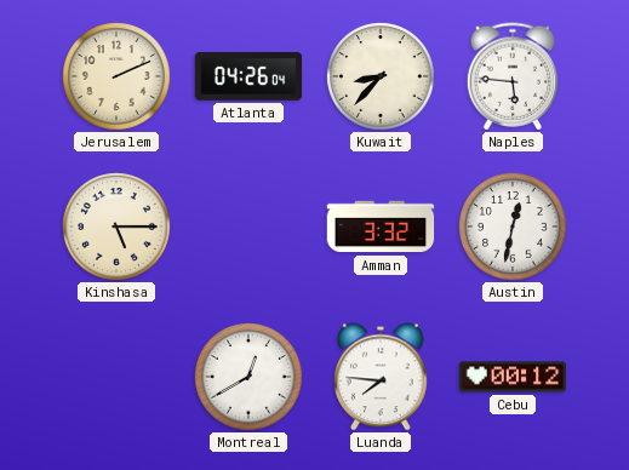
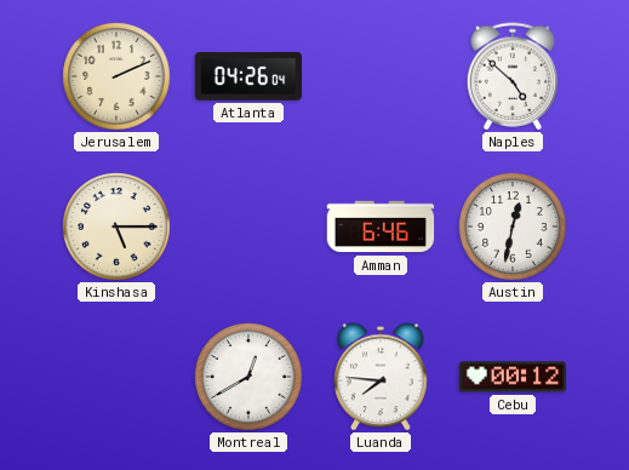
Kuwait: 8:37 -> none (381, 76)
Naples: 5:46 -> 4:52 (513, 76)
Amman: 3:32 -> 6:46 (381, 227)
